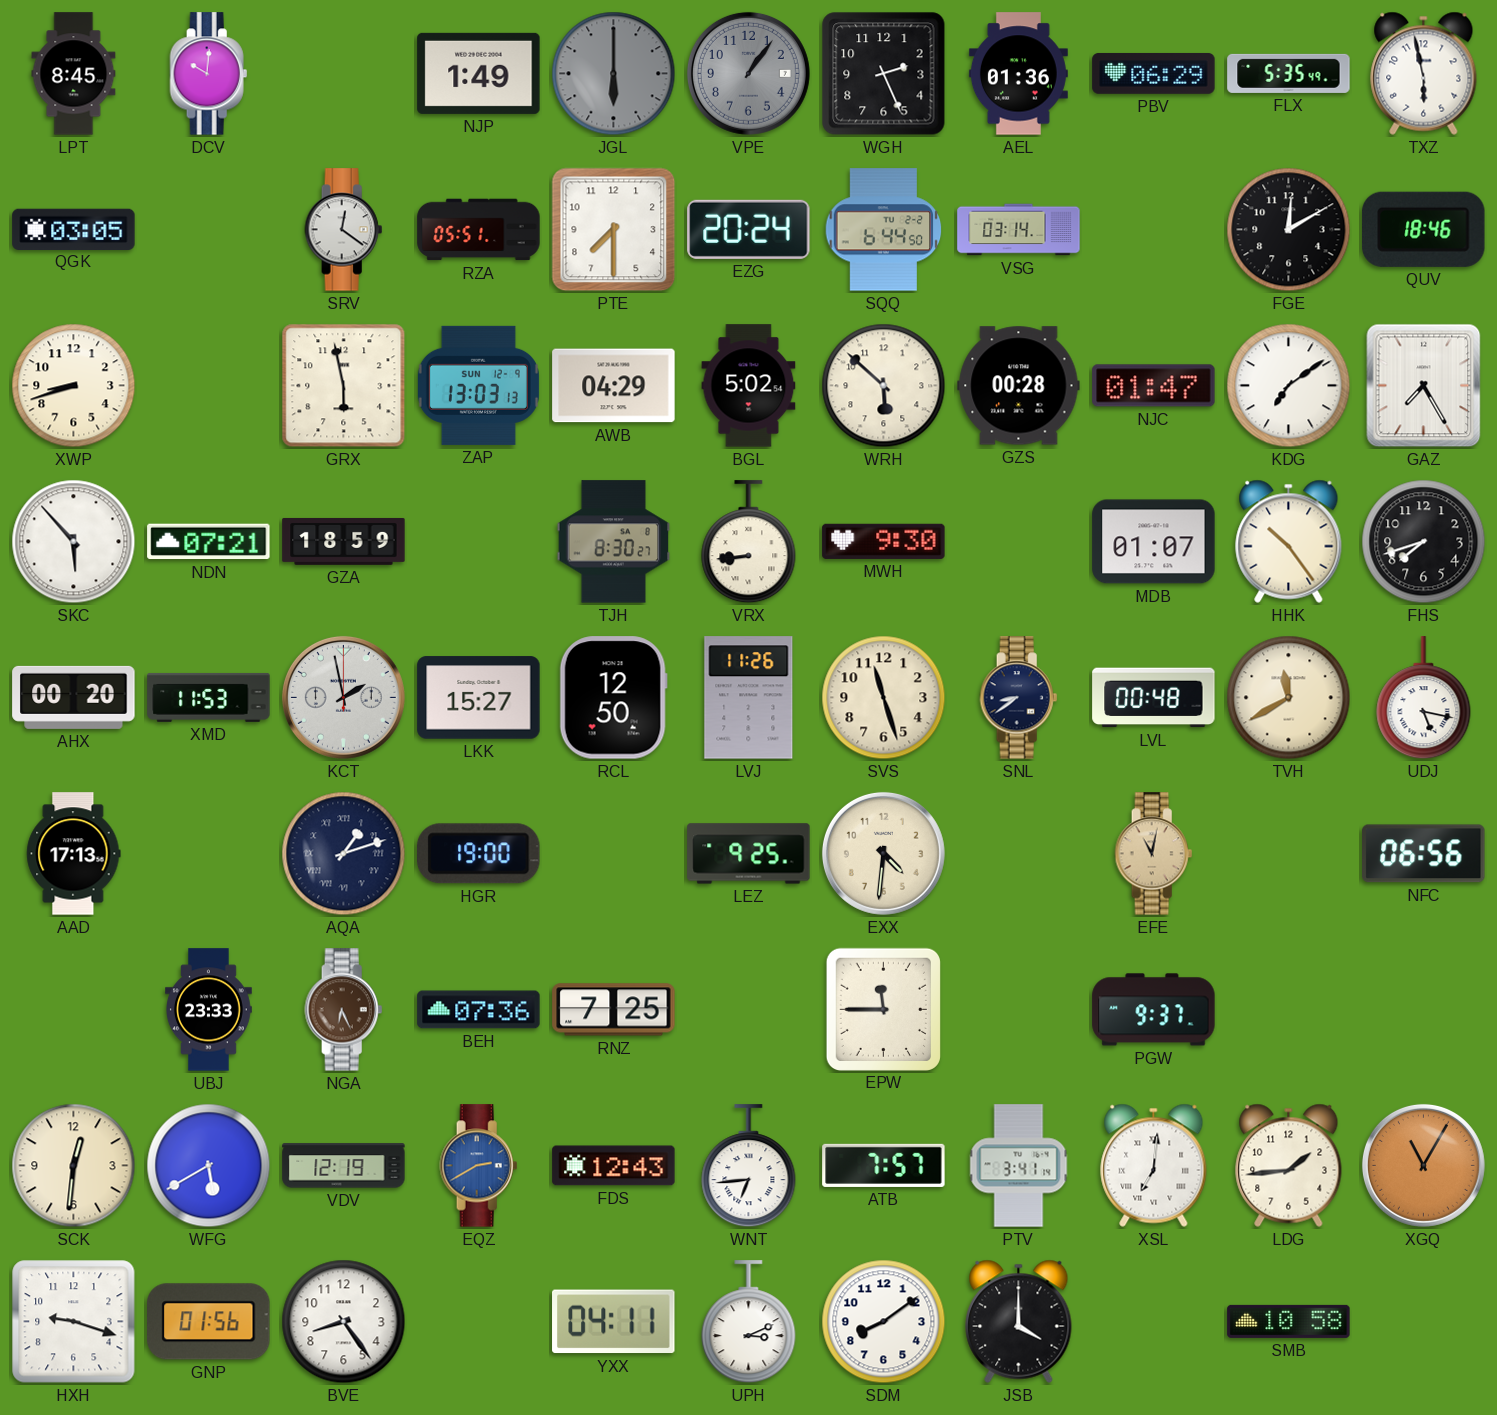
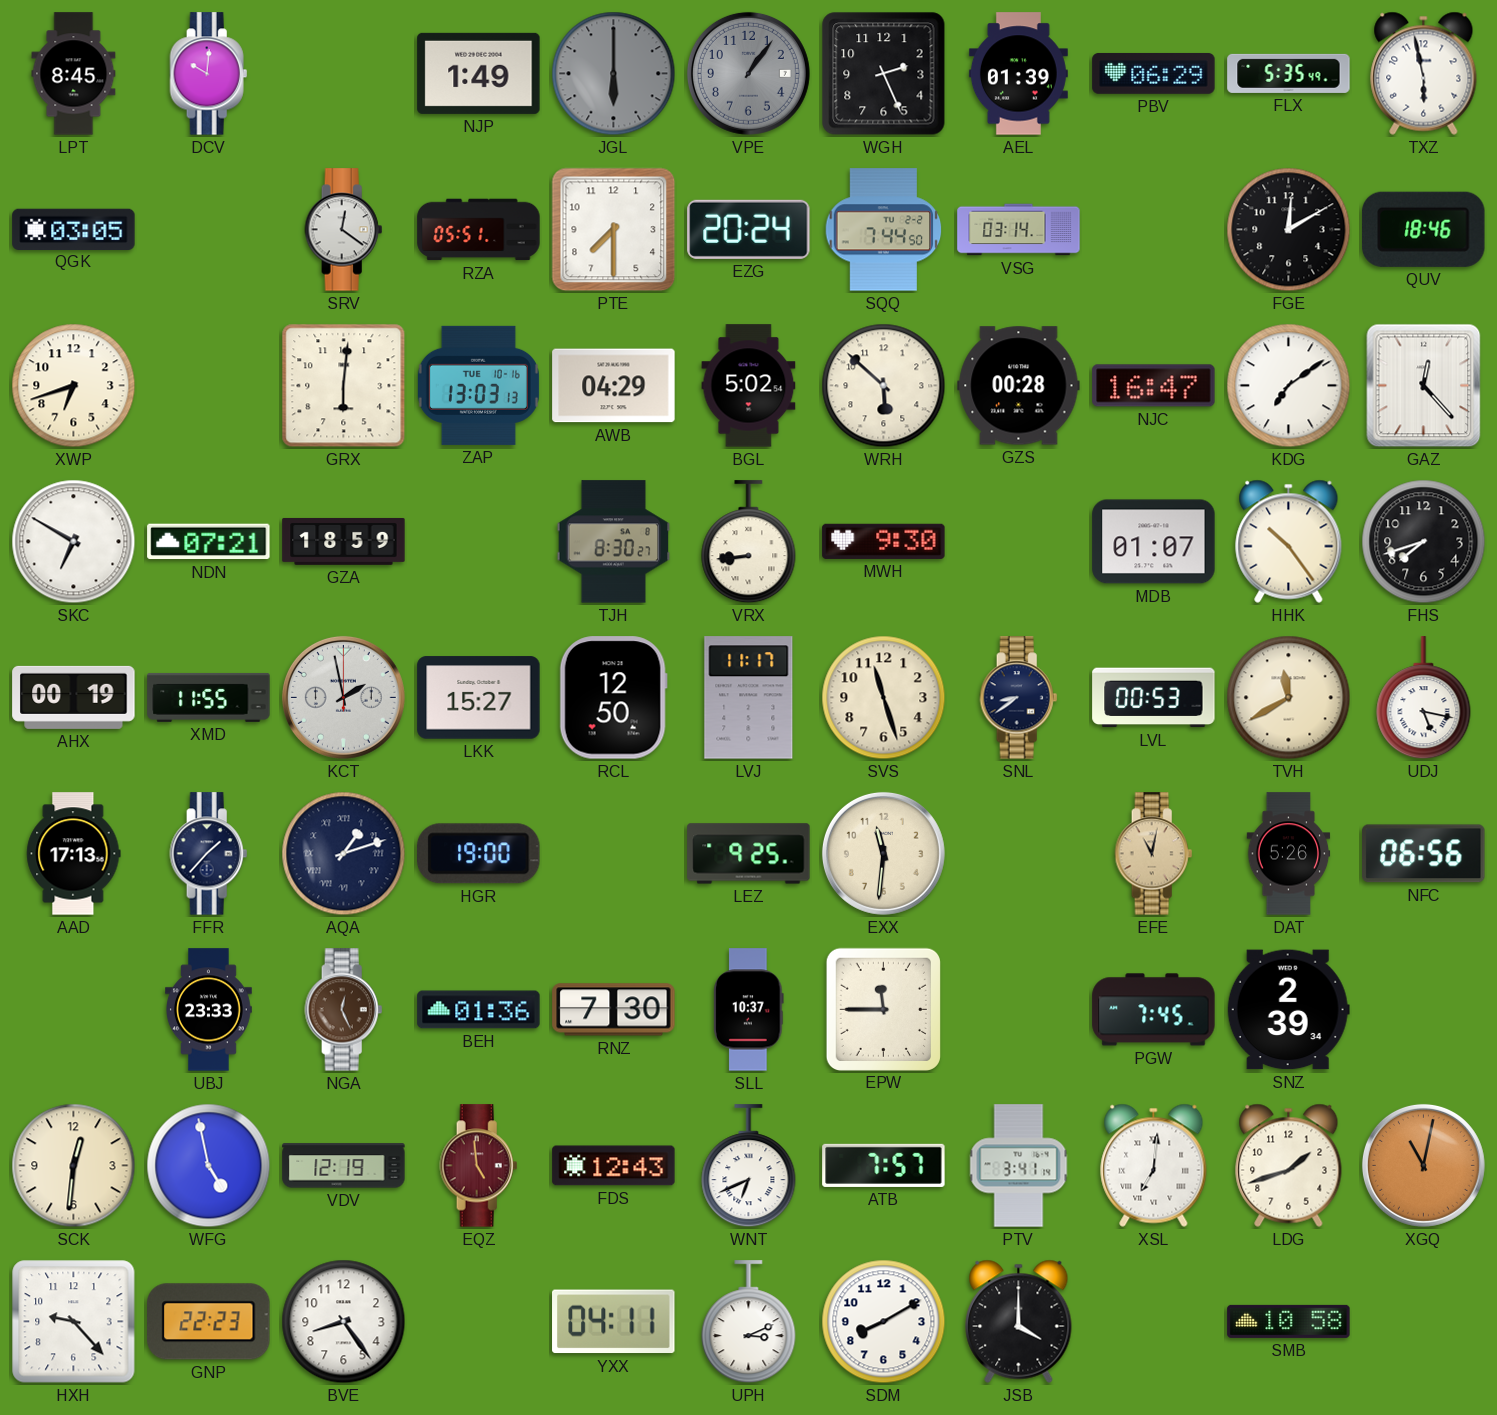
AEL: 01:36 -> 01:39 (1018, 74)
SQQ: 6:44 -> 7:44 (884, 230)
XWP: 8:42 -> 6:42 (74, 386)
GRX: 5:58 -> 6:01 (344, 386)
ZAP date: SUN 12-9 -> TUE 10-16 (478, 385)
NJC: 01:47 -> 16:47 (1154, 386)
GAZ: 7:25 -> 12:23 (1424, 386)
SKC: 5:53 -> 6:50 (74, 542)
AHX: 00:20 -> 00:19 (74, 697)
XMD: 11:53 -> 11:55 (209, 698)
LVJ: 11:26 -> 11:17 (749, 698)
LVL: 00:48 -> 00:53 (1154, 698)
FFR: none -> 1:37 (209, 854)
EXX: 4:31 -> 11:31 (883, 853)
DAT: none -> 5:26 (1289, 854)
NGA: 6:26 -> 12:26 (344, 1010)
BEH: 07:36 -> 01:36 (479, 1010)
RNZ: 7:25 -> 7:30 (614, 1010)
SLL: none -> 10:37 (749, 1010)
PGW: 9:37 -> 7:45 (1154, 1010)
SNZ: none -> 2:39 (1288, 1010)
WFG: 5:40 -> 4:58 (209, 1166)
EQZ: 2:40 -> 4:59 (479, 1166)
EQZ dial: blue -> burgundy (479, 1166)
WNT: 6:44 -> 6:41 (749, 1166)
LDG: 1:44 -> 1:42 (1289, 1165)
XGQ: 11:05 -> 11:02 (1423, 1165)
HXH: 9:18 -> 9:23 (74, 1322)
GNP: 01:56 -> 22:23 (209, 1322)
SDM: 8:09 -> 8:10 (884, 1322)
